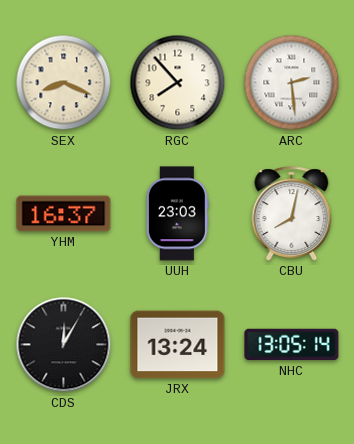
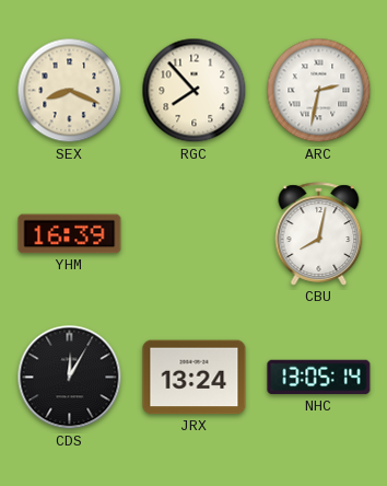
ARC: 2:29 -> 2:32 (319, 91)
YHM: 16:37 -> 16:39 (70, 234)
UUH: 23:03 -> none (177, 214)
